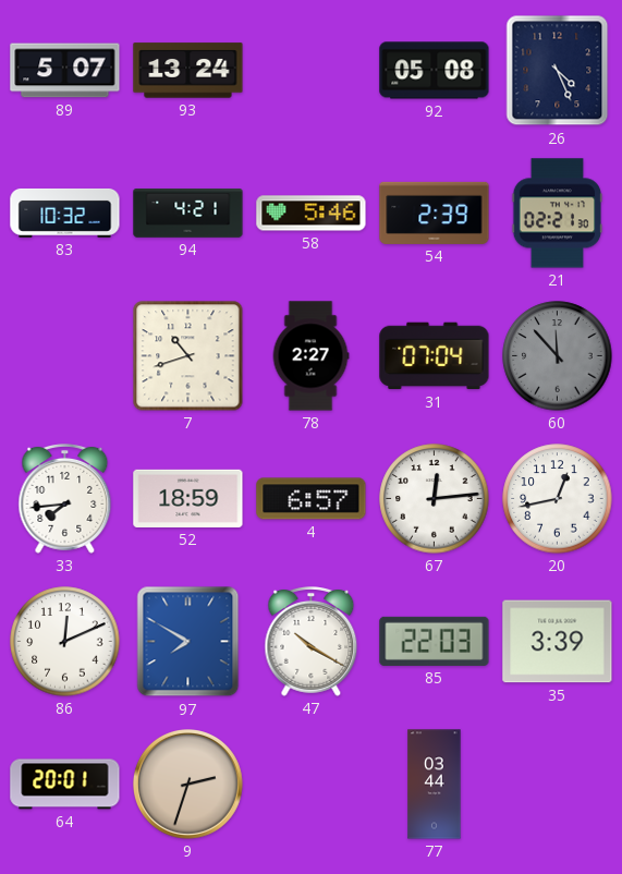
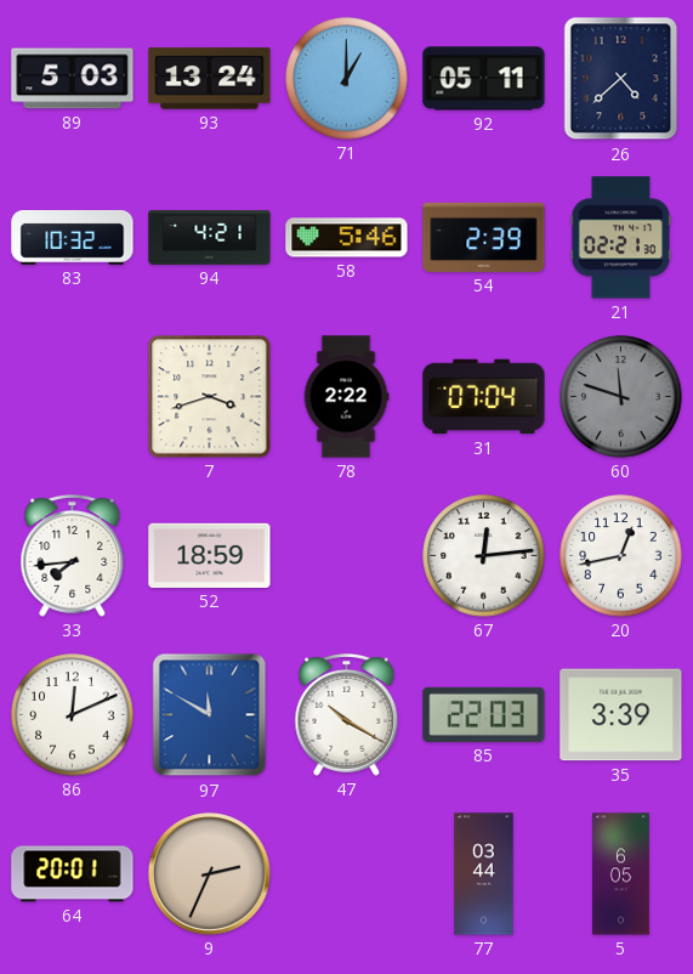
89: 5:07 -> 5:03 (73, 79)
71: none -> 1:00 (347, 79)
92: 05:08 -> 05:11 (484, 79)
26: 4:26 -> 4:38 (621, 79)
7: 10:42 -> 3:42 (210, 397)
78: 2:27 -> 2:22 (346, 397)
60: 11:53 -> 11:48 (621, 397)
4: 6:57 -> none (312, 499)
97: 7:50 -> 11:50 (210, 715)
9: 2:33 -> 2:34 (210, 874)
5: none -> 6:05 (621, 874)
